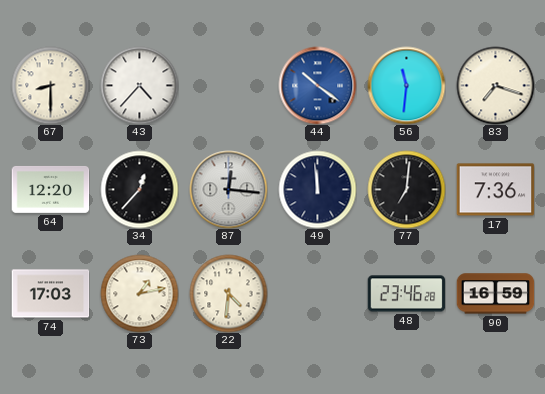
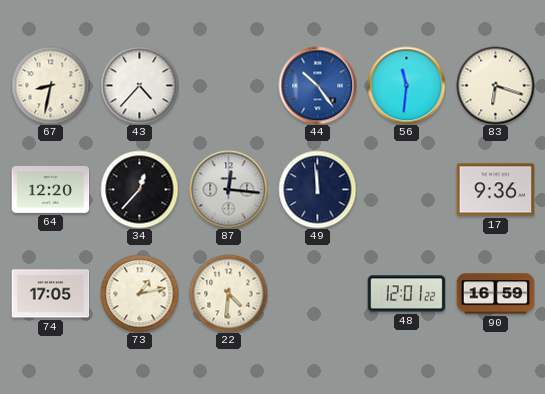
67: 8:30 -> 8:32 (50, 85)
44: 10:21 -> 10:24 (317, 85)
83: 7:18 -> 6:18 (495, 85)
77: 7:01 -> none (406, 189)
17: 7:36 -> 9:36 (495, 190)
74: 17:03 -> 17:05 (50, 294)
48: 23:46 -> 12:01 (406, 294)
